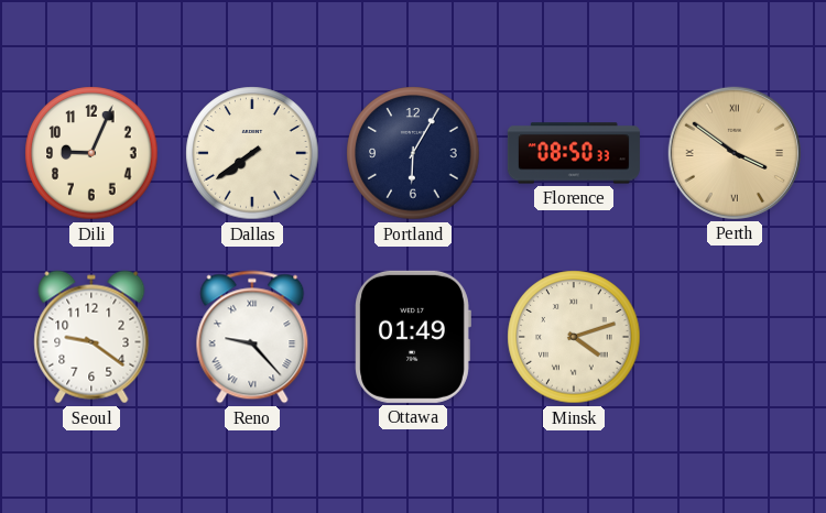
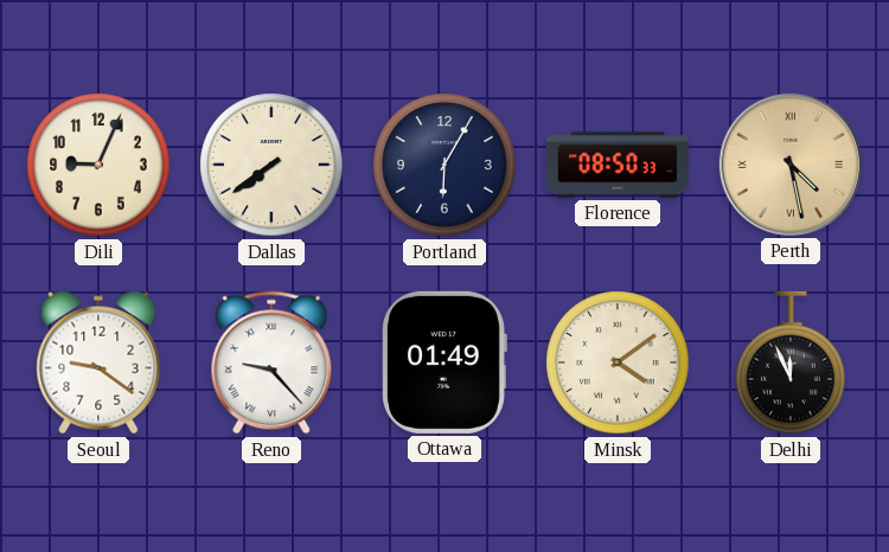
Perth: 3:51 -> 4:28 (791, 165)
Minsk: 4:12 -> 4:09 (618, 362)
Delhi: none -> 11:56 (791, 362)
